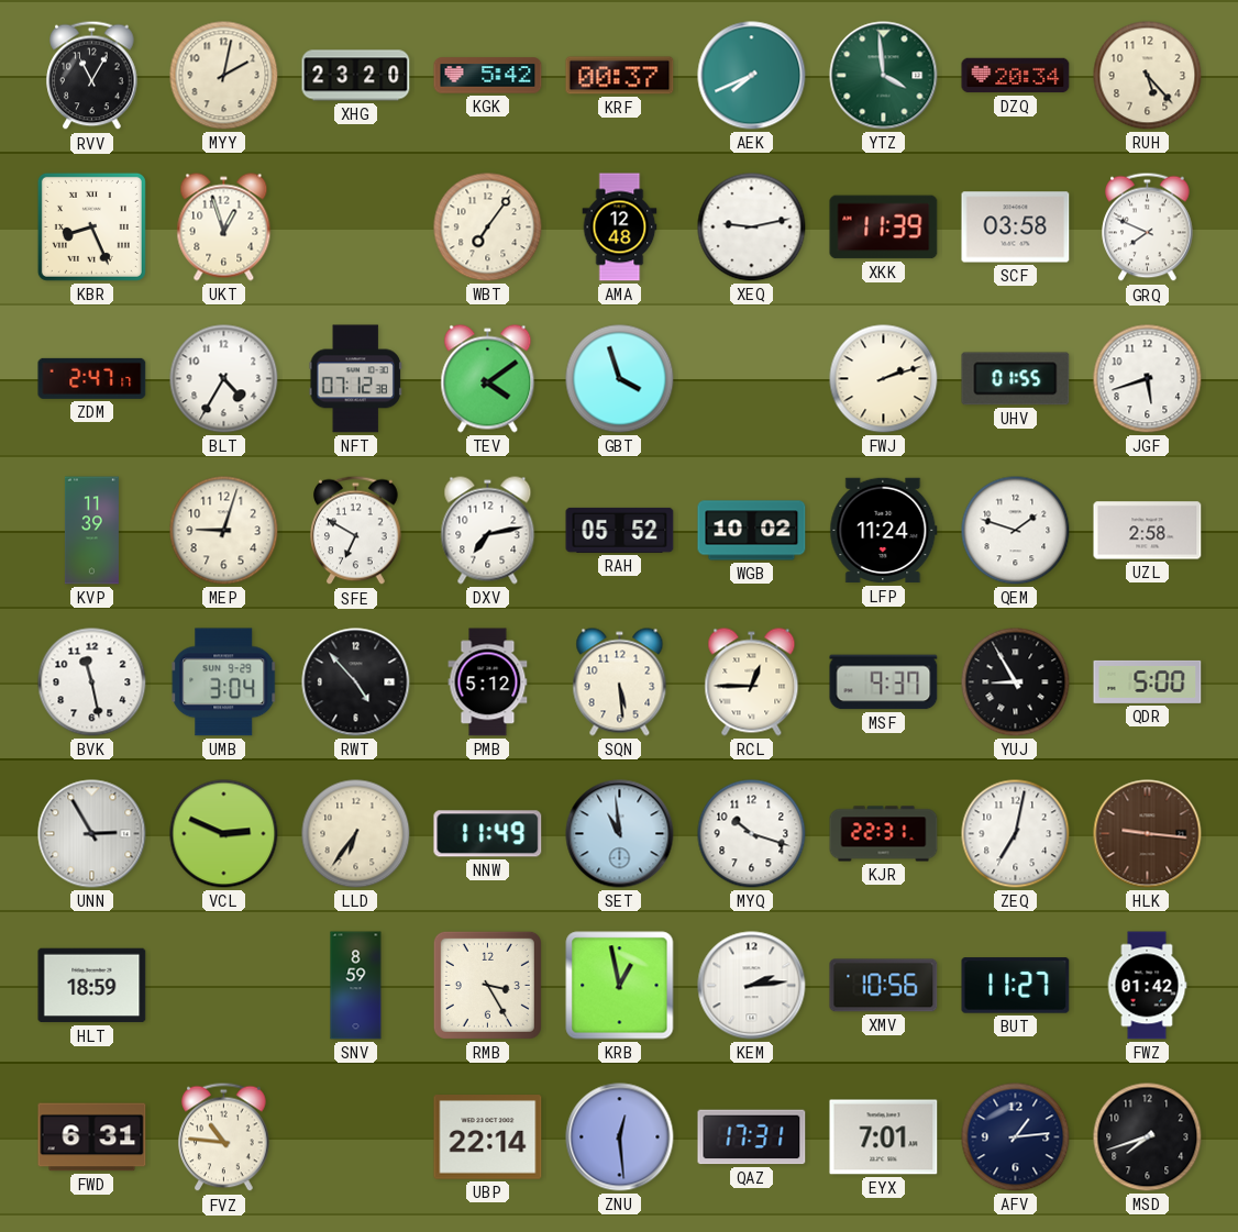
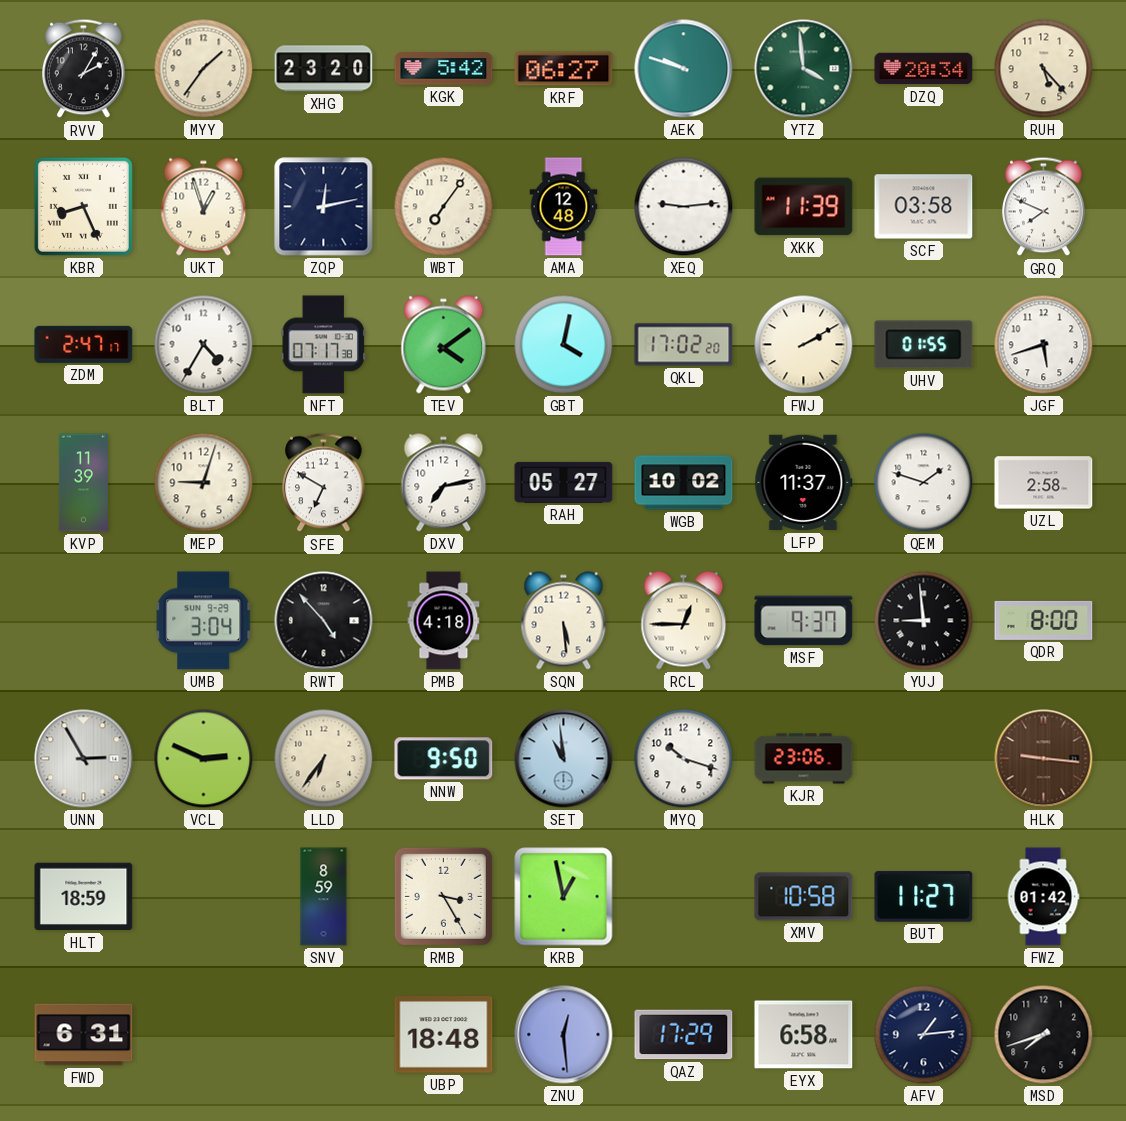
RVV: 11:05 -> 2:05 (84, 69)
MYY: 2:02 -> 1:36 (204, 69)
KRF: 00:37 -> 06:27 (564, 69)
AEK: 7:41 -> 9:48 (684, 69)
ZQP: none -> 12:13 (324, 207)
XEQ: 9:13 -> 9:14 (684, 207)
NFT: 07:12 -> 07:17 (323, 345)
GBT: 3:57 -> 4:02 (564, 345)
QKL: none -> 17:02 (684, 345)
FWJ: 2:12 -> 2:10 (804, 345)
RAH: 05:52 -> 05:27 (564, 482)
LFP: 11:24 -> 11:37 (804, 483)
BVK: 11:28 -> none (92, 682)
PMB: 5:12 -> 4:18 (444, 621)
YUJ: 8:55 -> 8:59 (924, 621)
QDR: 5:00 -> 8:00 (1044, 620)
NNW: 11:49 -> 9:50 (444, 759)
KJR: 22:31 -> 23:06 (804, 759)
ZEQ: 7:02 -> none (1016, 834)
KEM: 2:14 -> none (752, 986)
XMV: 10:56 -> 10:58 (804, 897)
FVZ: 10:46 -> none (224, 1137)
UBP: 22:14 -> 18:48 (444, 1035)
QAZ: 17:31 -> 17:29 (684, 1035)
EYX: 7:01 -> 6:58 (804, 1035)
